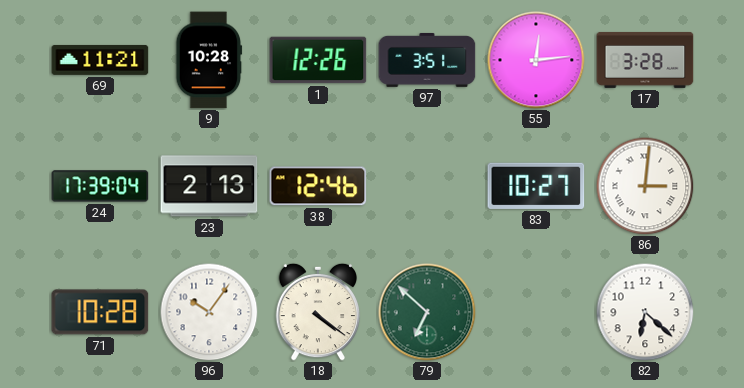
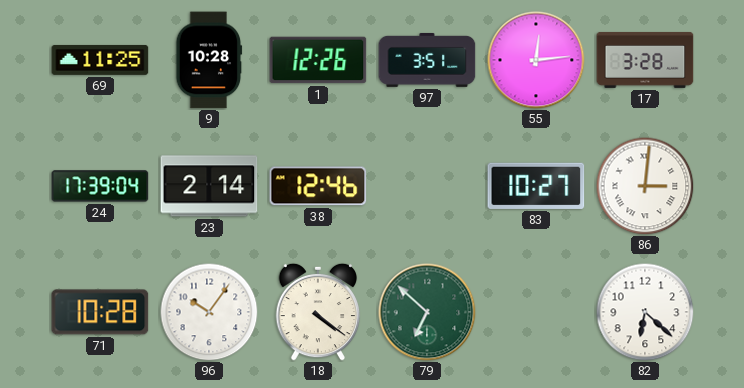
69: 11:21 -> 11:25 (100, 60)
23: 2:13 -> 2:14 (209, 186)
